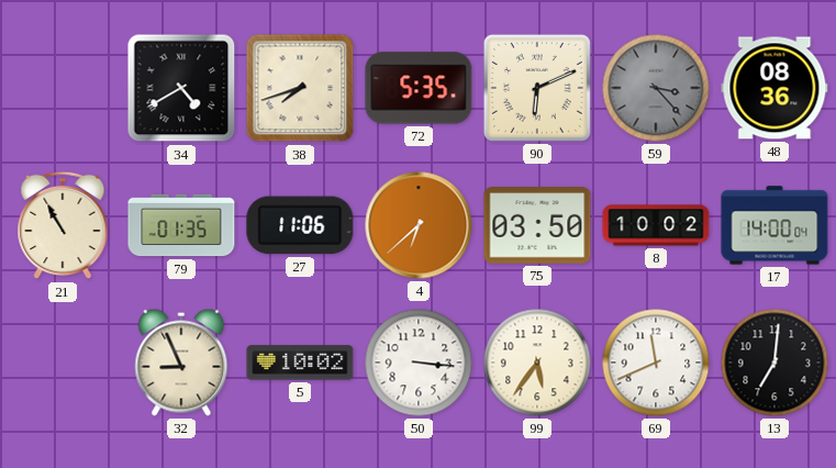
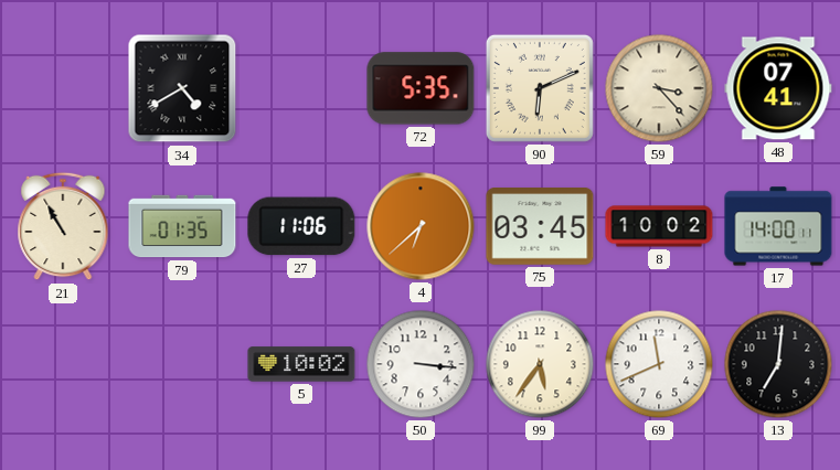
38: 7:42 -> none (300, 88)
59 dial: grey -> cream (659, 88)
48: 08:36 -> 07:41 (778, 88)
75: 03:50 -> 03:45 (540, 227)
17: 14:00:04 -> 14:00:11 (778, 226)
32: 8:56 -> none (181, 363)
